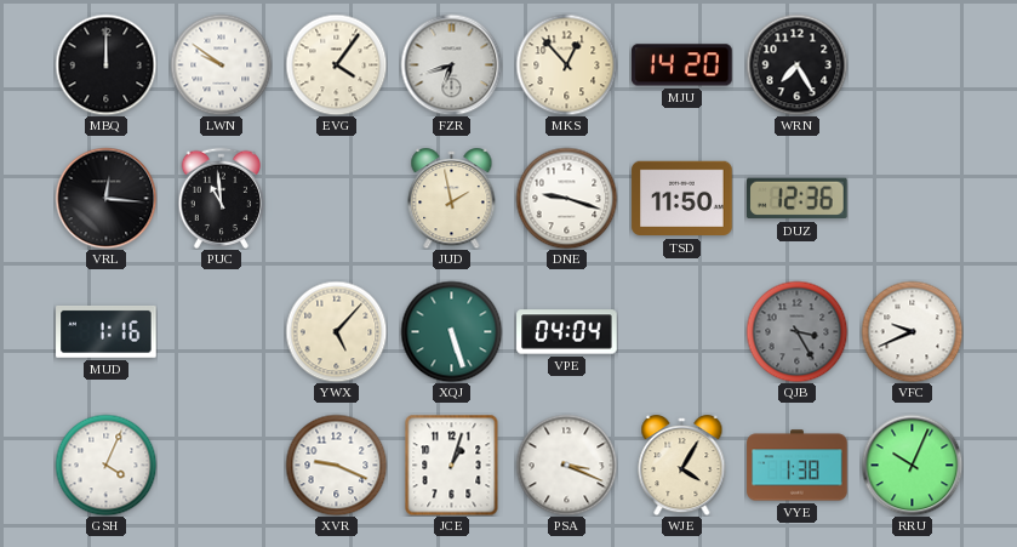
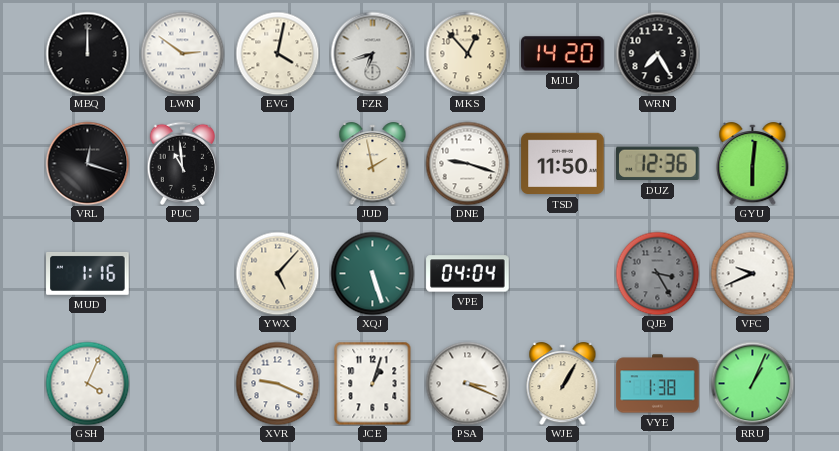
LWN: 9:51 -> 2:51 (182, 53)
EVG: 4:06 -> 4:02 (277, 53)
VRL: 12:16 -> 12:18 (87, 163)
GYU: none -> 6:01 (753, 164)
WJE: 4:05 -> 1:05 (563, 384)
RRU: 10:04 -> 1:04 (752, 383)
